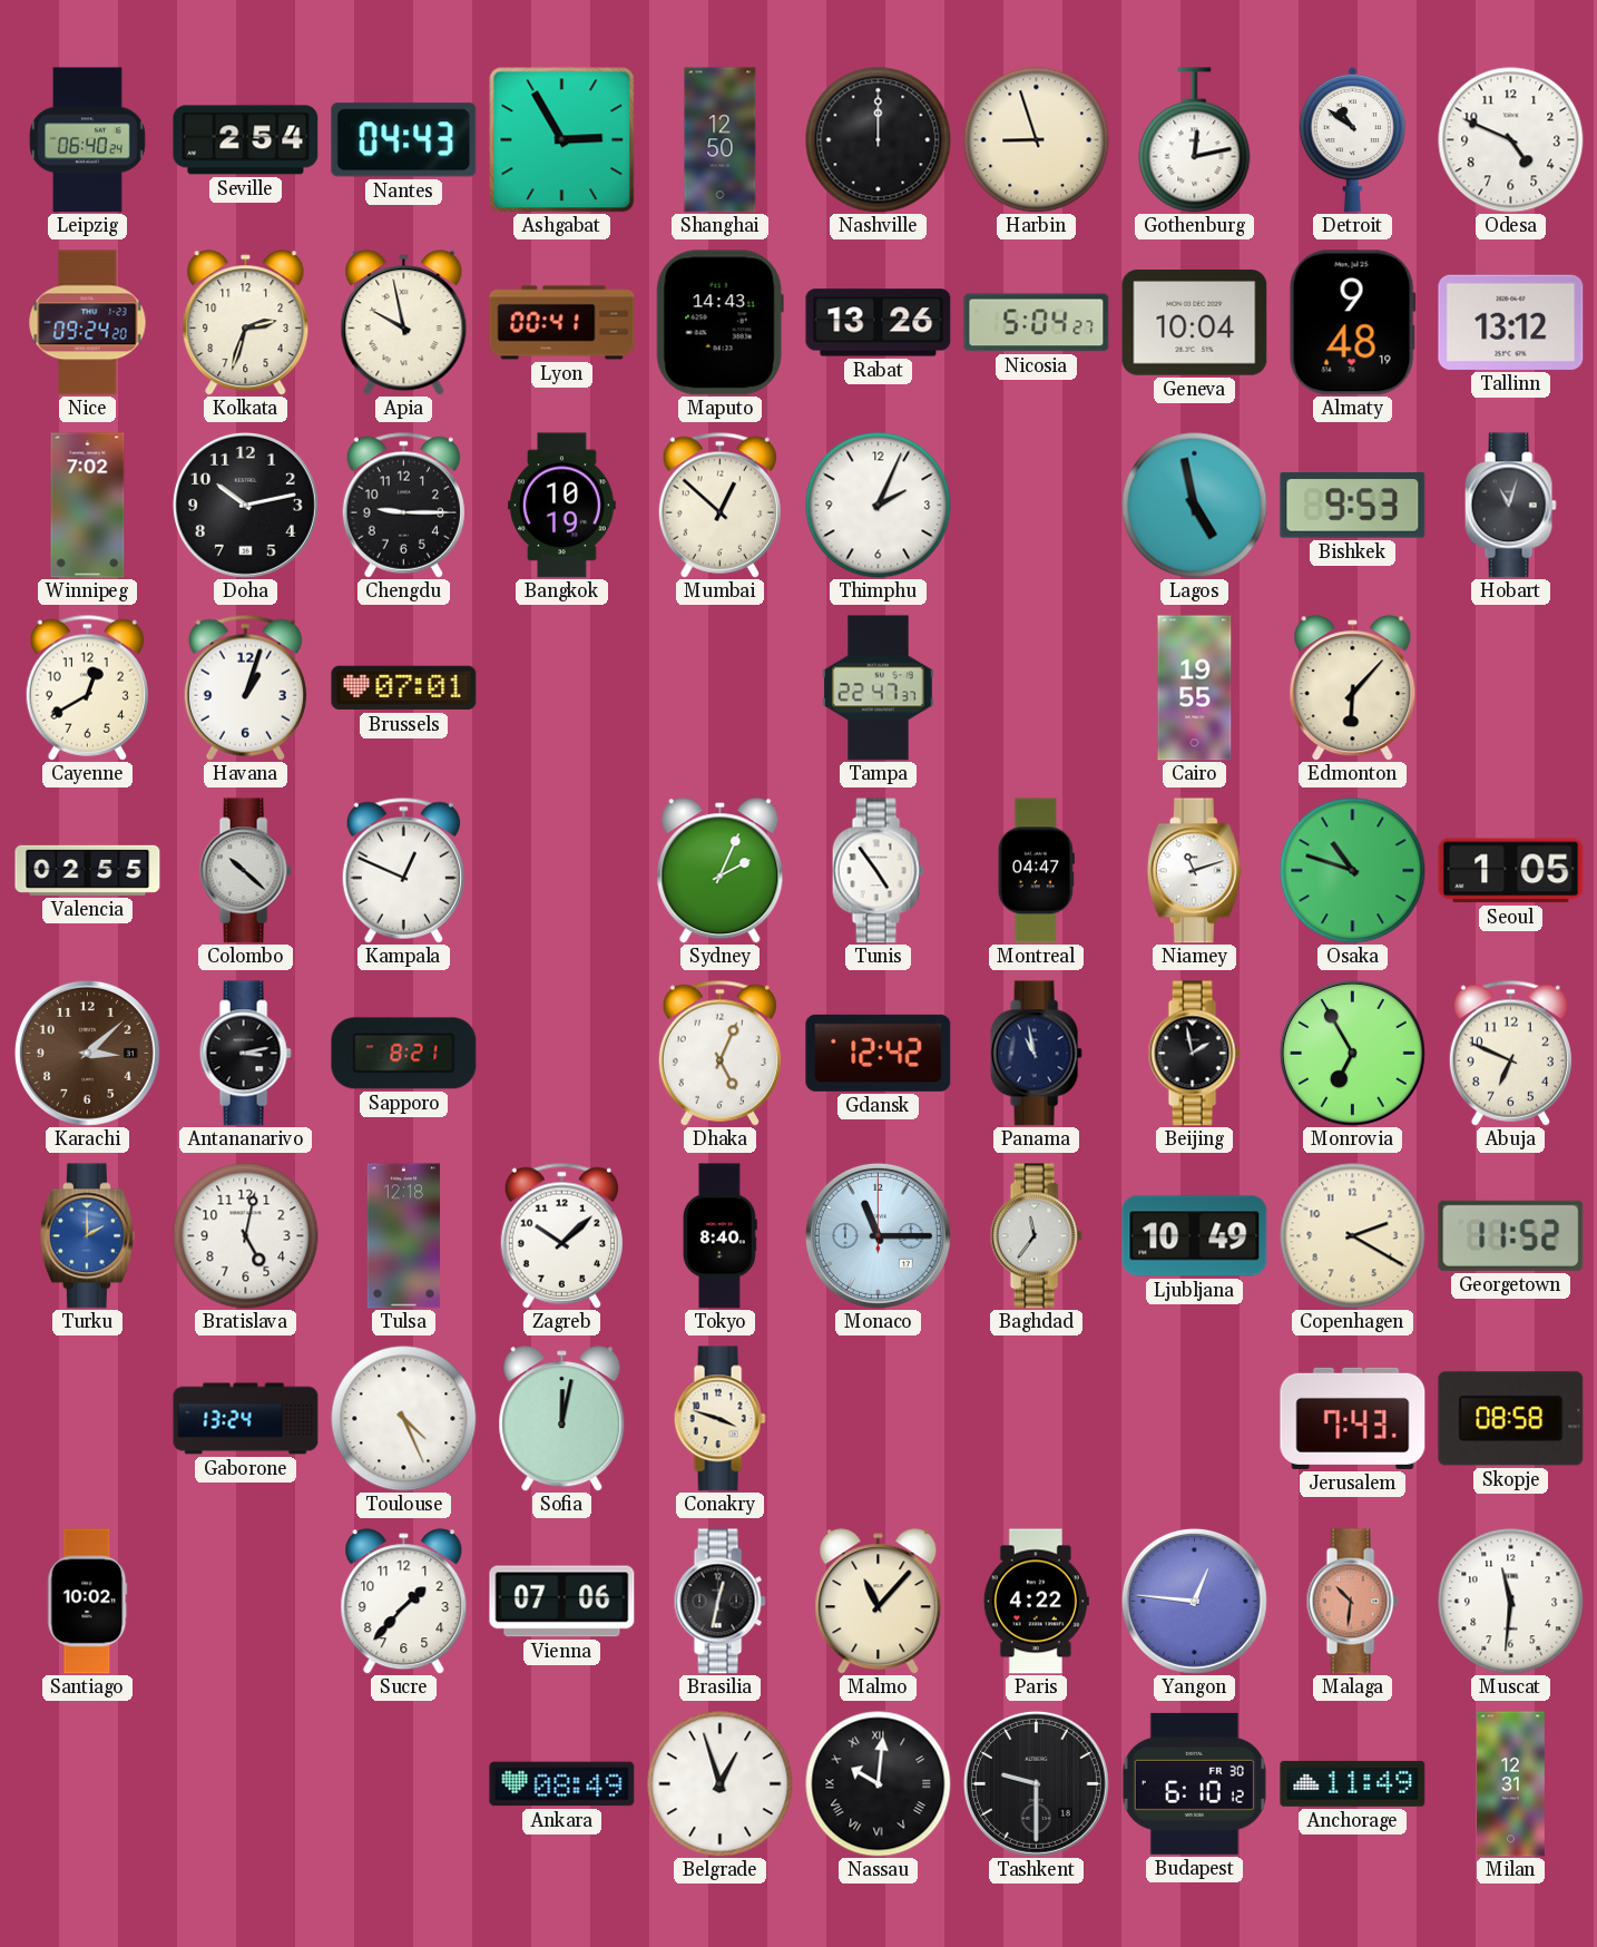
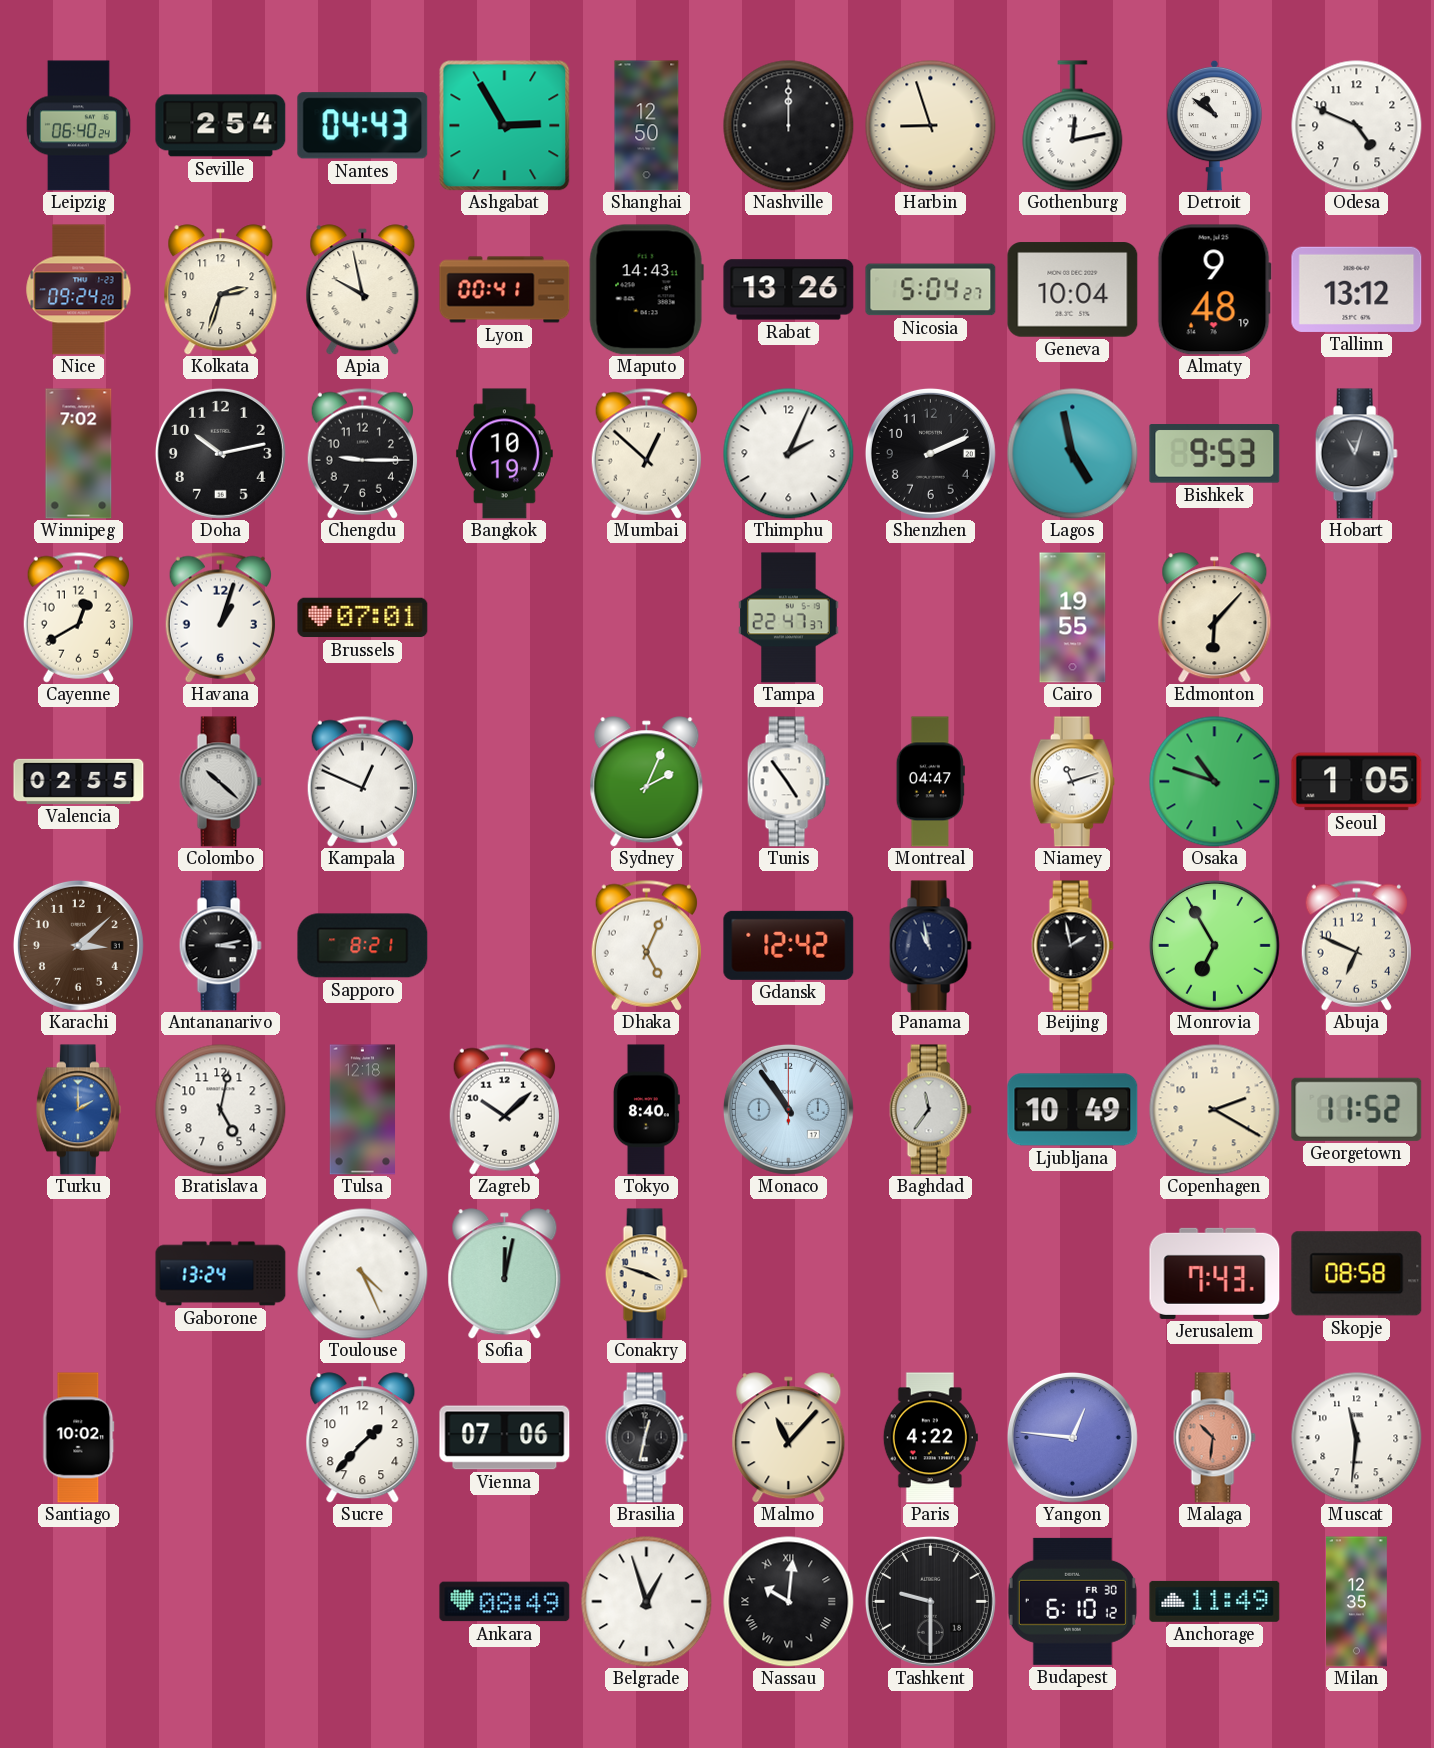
Shenzhen: none -> 2:11 (930, 453)
Monaco: 11:15 -> 10:54 (788, 1109)
Milan: 12:31 -> 12:35 (1356, 1602)
